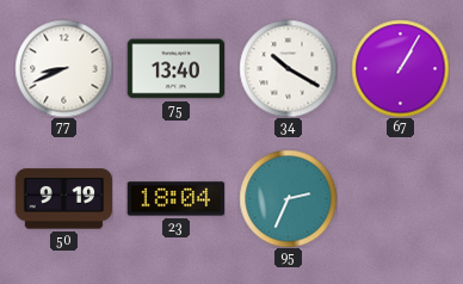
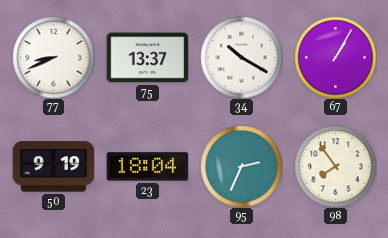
75: 13:40 -> 13:37 (147, 58)
98: none -> 7:54 (335, 166)
